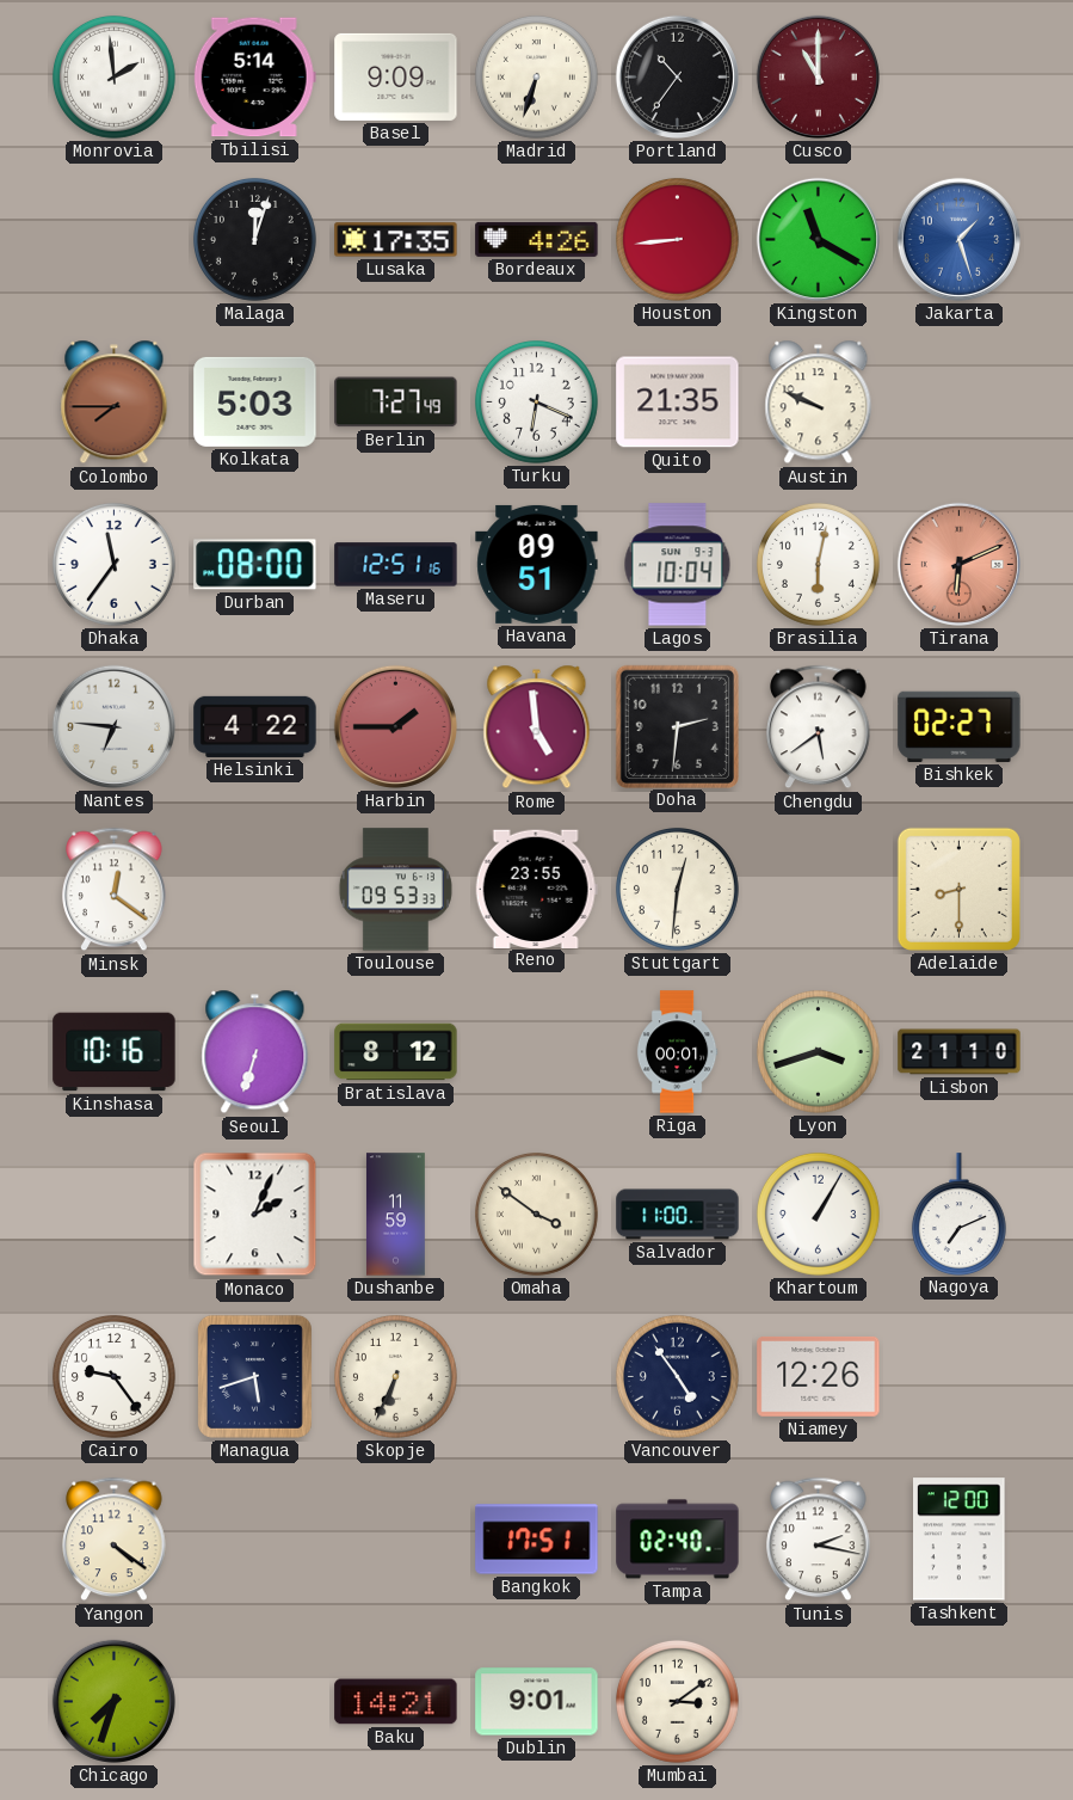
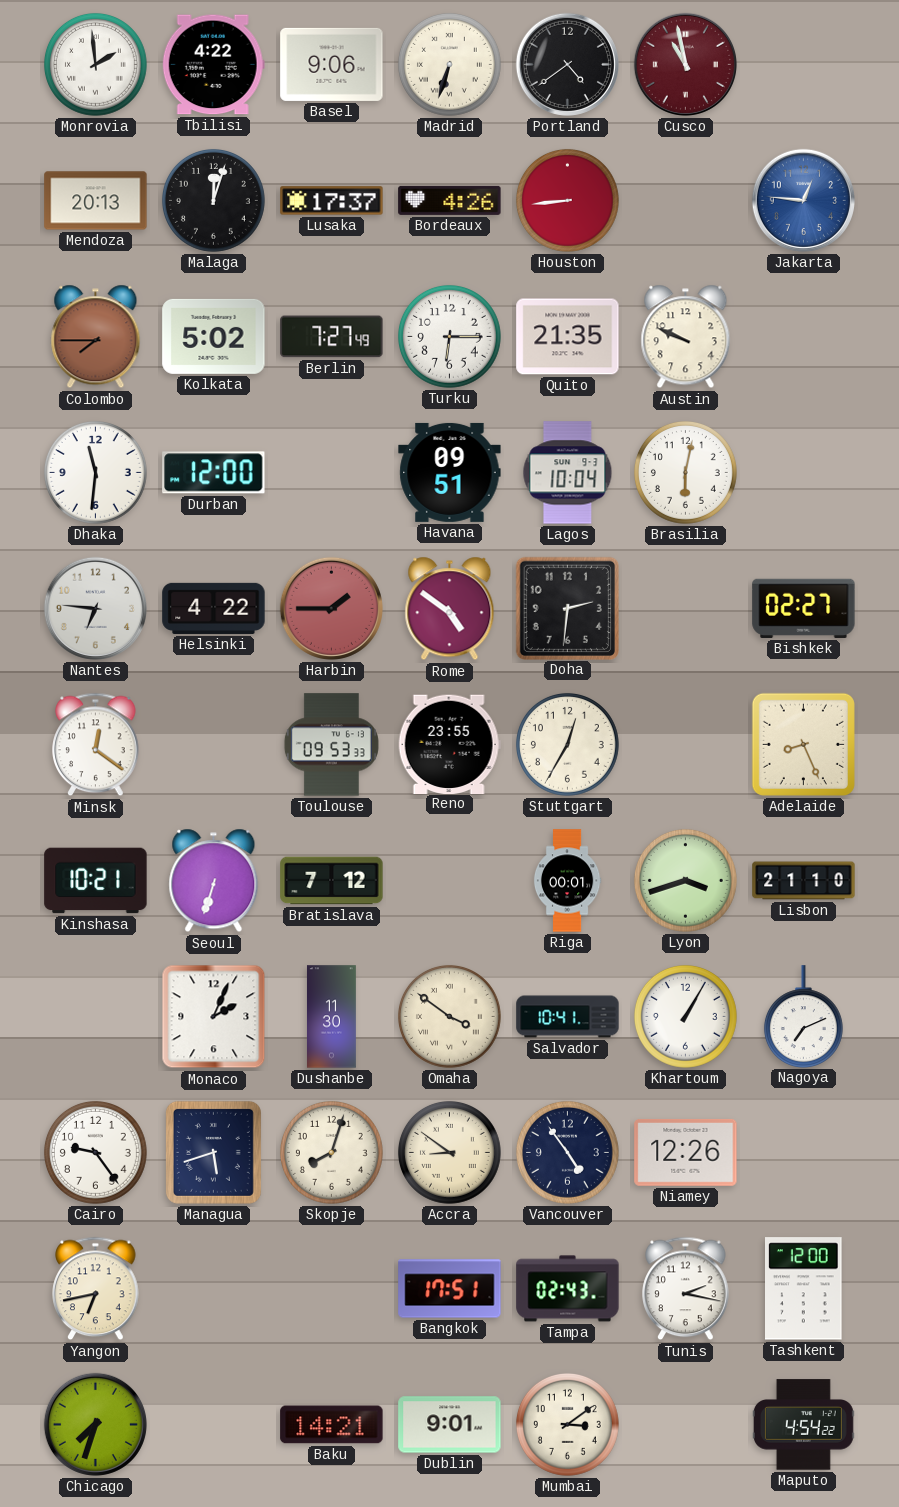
Tbilisi: 5:14 -> 4:22 (213, 65)
Basel: 9:09 -> 9:06 (332, 64)
Portland: 10:36 -> 4:39 (567, 64)
Cusco: 11:00 -> 10:58 (685, 64)
Mendoza: none -> 20:13 (96, 201)
Lusaka: 17:35 -> 17:37 (332, 201)
Kingston: 11:20 -> none (818, 239)
Jakarta: 1:27 -> 12:46 (803, 200)
Kolkata: 5:03 -> 5:02 (214, 336)
Turku: 6:19 -> 6:15 (449, 336)
Dhaka: 11:36 -> 11:31 (95, 472)
Durban: 08:00 -> 12:00 (214, 473)
Maseru: 12:51 -> none (396, 565)
Tirana: 6:11 -> none (958, 564)
Rome: 4:59 -> 4:51 (450, 609)
Chengdu: 5:39 -> none (819, 727)
Stuttgart: 12:31 -> 12:35 (567, 744)
Adelaide: 8:30 -> 8:26 (803, 744)
Kinshasa: 10:16 -> 10:21 (96, 881)
Bratislava: 8:12 -> 7:12 (332, 881)
Dushanbe: 11:59 -> 11:30 (332, 1017)
Salvador: 11:00 -> 10:41 (568, 1017)
Skopje: 6:34 -> 8:03 (331, 1152)
Accra: none -> 8:51 (449, 1152)
Yangon: 4:21 -> 6:43 (96, 1289)
Tampa: 02:40 -> 02:43 (568, 1289)
Maputo: none -> 4:54 (803, 1425)
